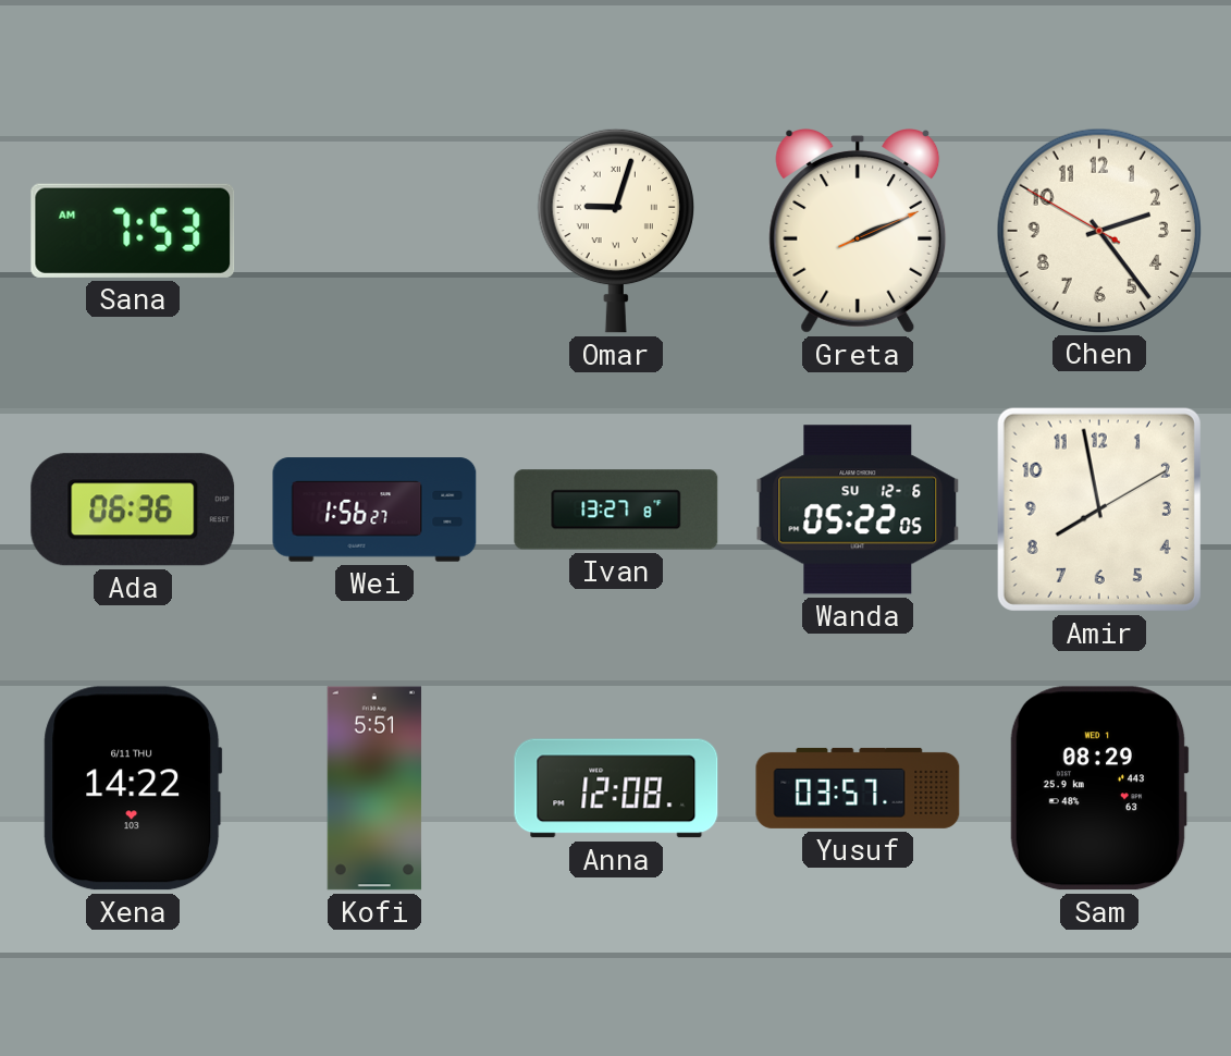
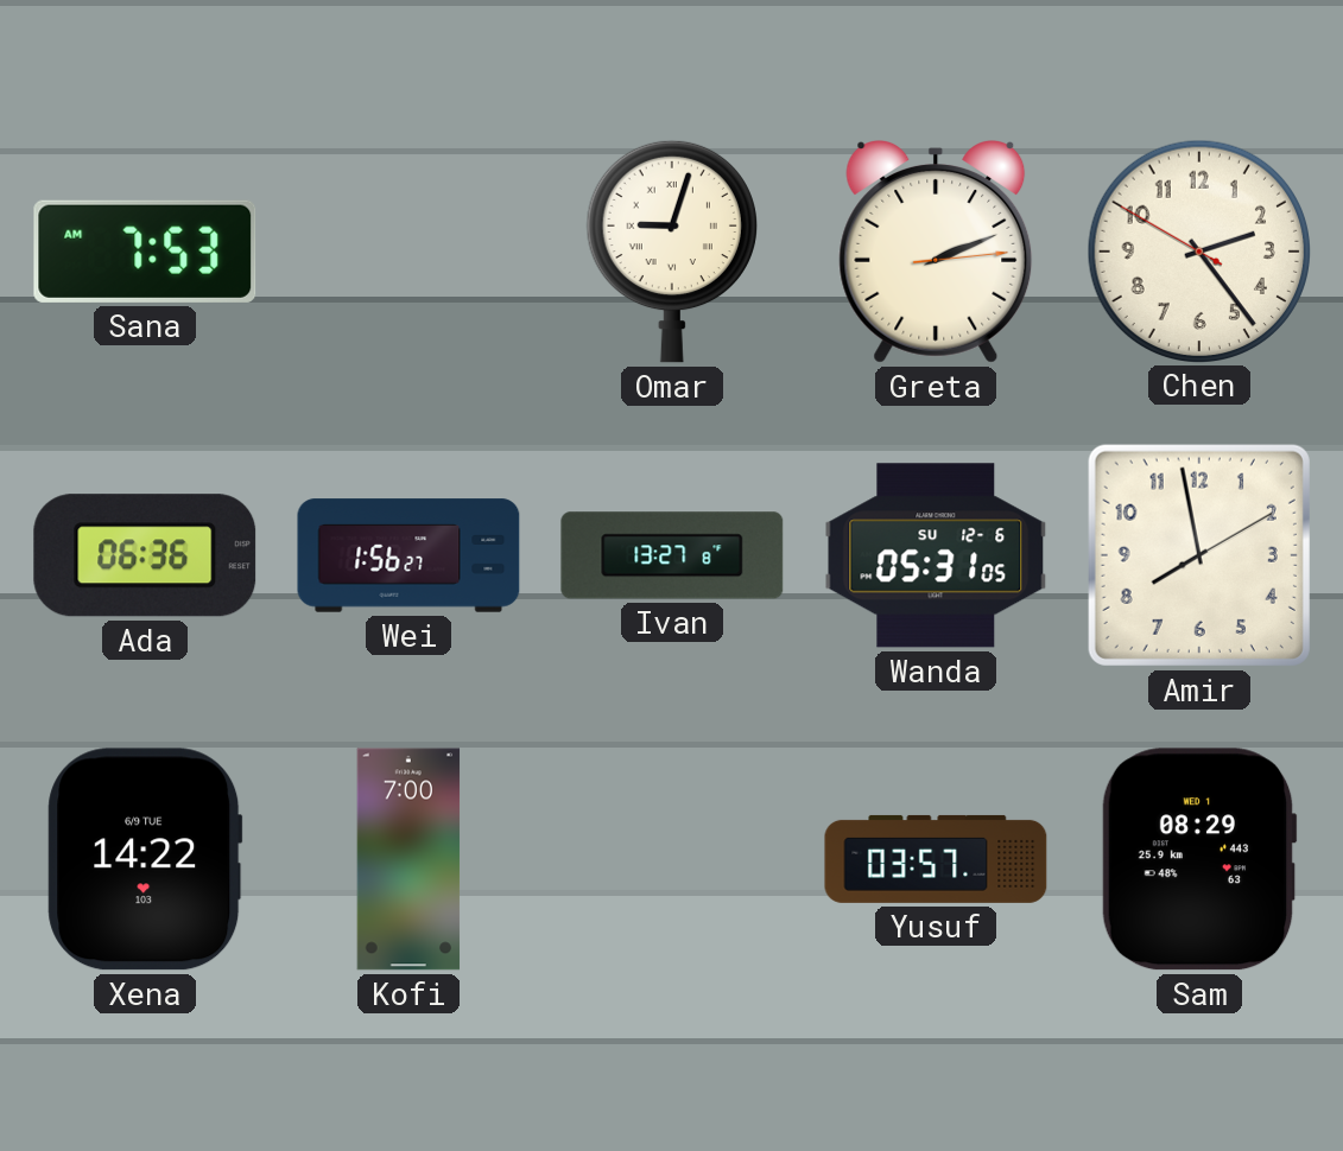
Greta: 2:11:11 -> 2:11:14 (936, 253)
Wanda: 05:22 -> 05:31 (936, 555)
Xena date: 6/11 THU -> 6/9 TUE (145, 859)
Kofi: 5:51 -> 7:00 (408, 859)
Anna: 12:08 -> none (616, 788)
